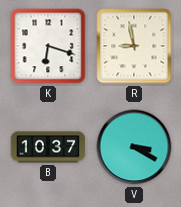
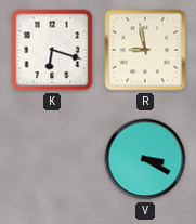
B: 10:37 -> none (48, 147)
